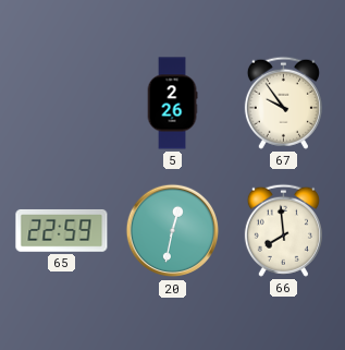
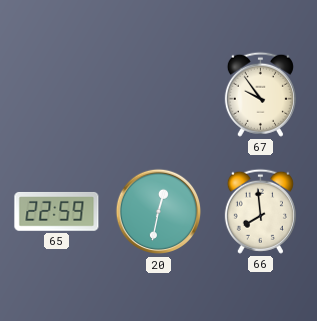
5: 2:26 -> none (172, 104)
